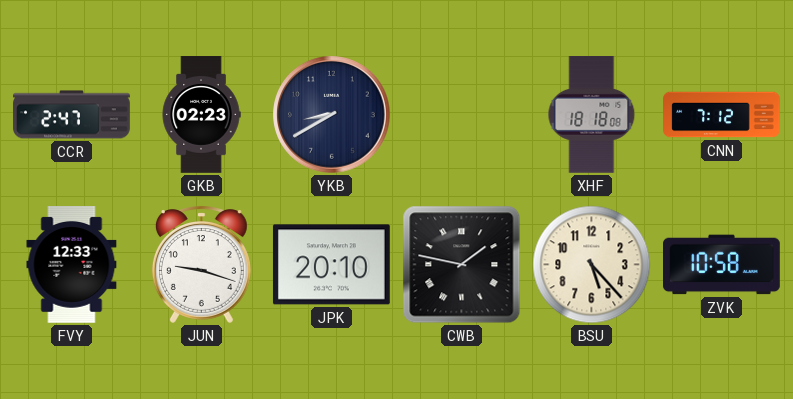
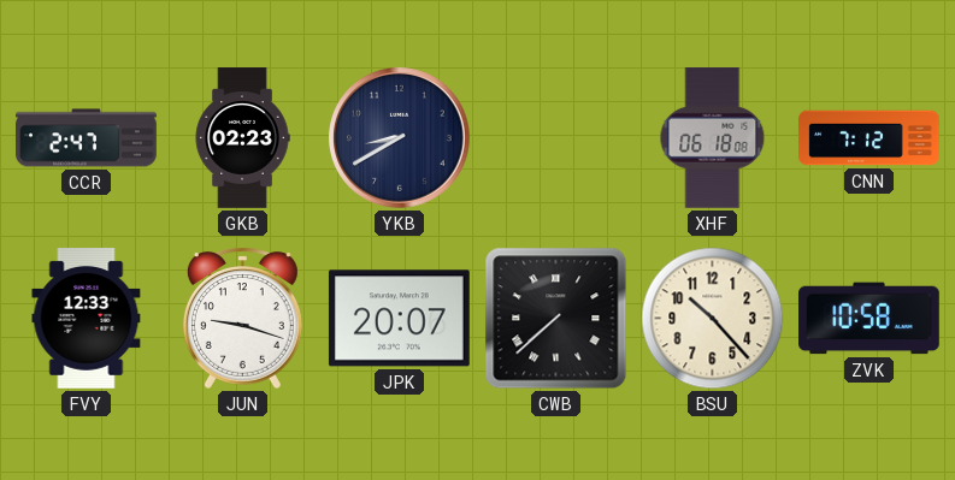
XHF: 18:18 -> 06:18 (713, 138)
JPK: 20:10 -> 20:07 (399, 319)
CWB: 1:47 -> 7:38 (556, 319)
BSU: 5:23 -> 10:23 (713, 319)
